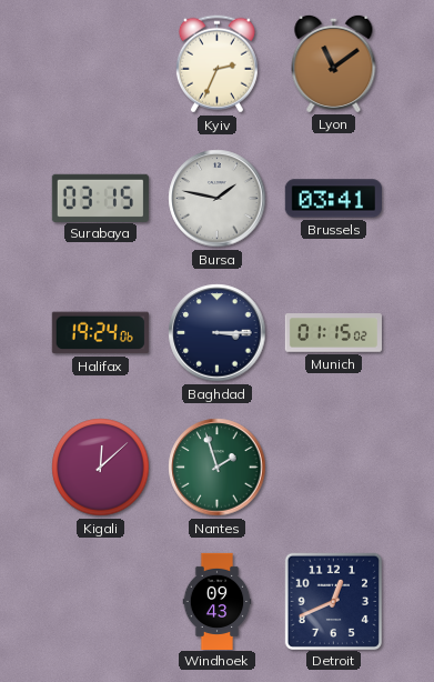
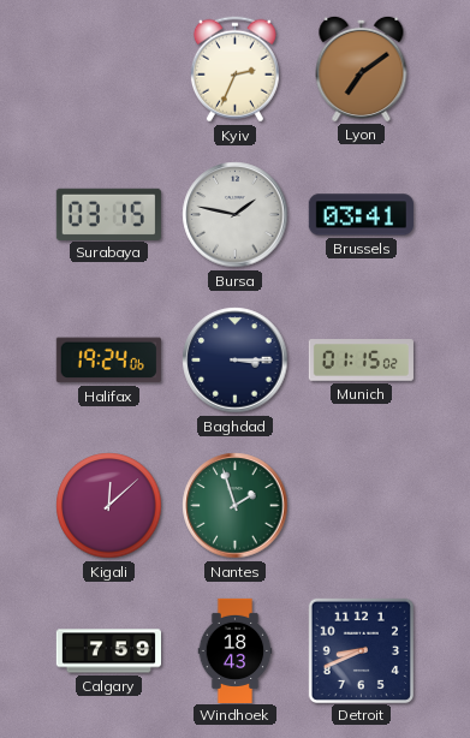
Lyon: 11:09 -> 7:09 (362, 69)
Calgary: none -> 7:59 (108, 651)
Windhoek: 09:43 -> 18:43 (236, 650)
Detroit: 12:41 -> 8:41 (361, 650)
